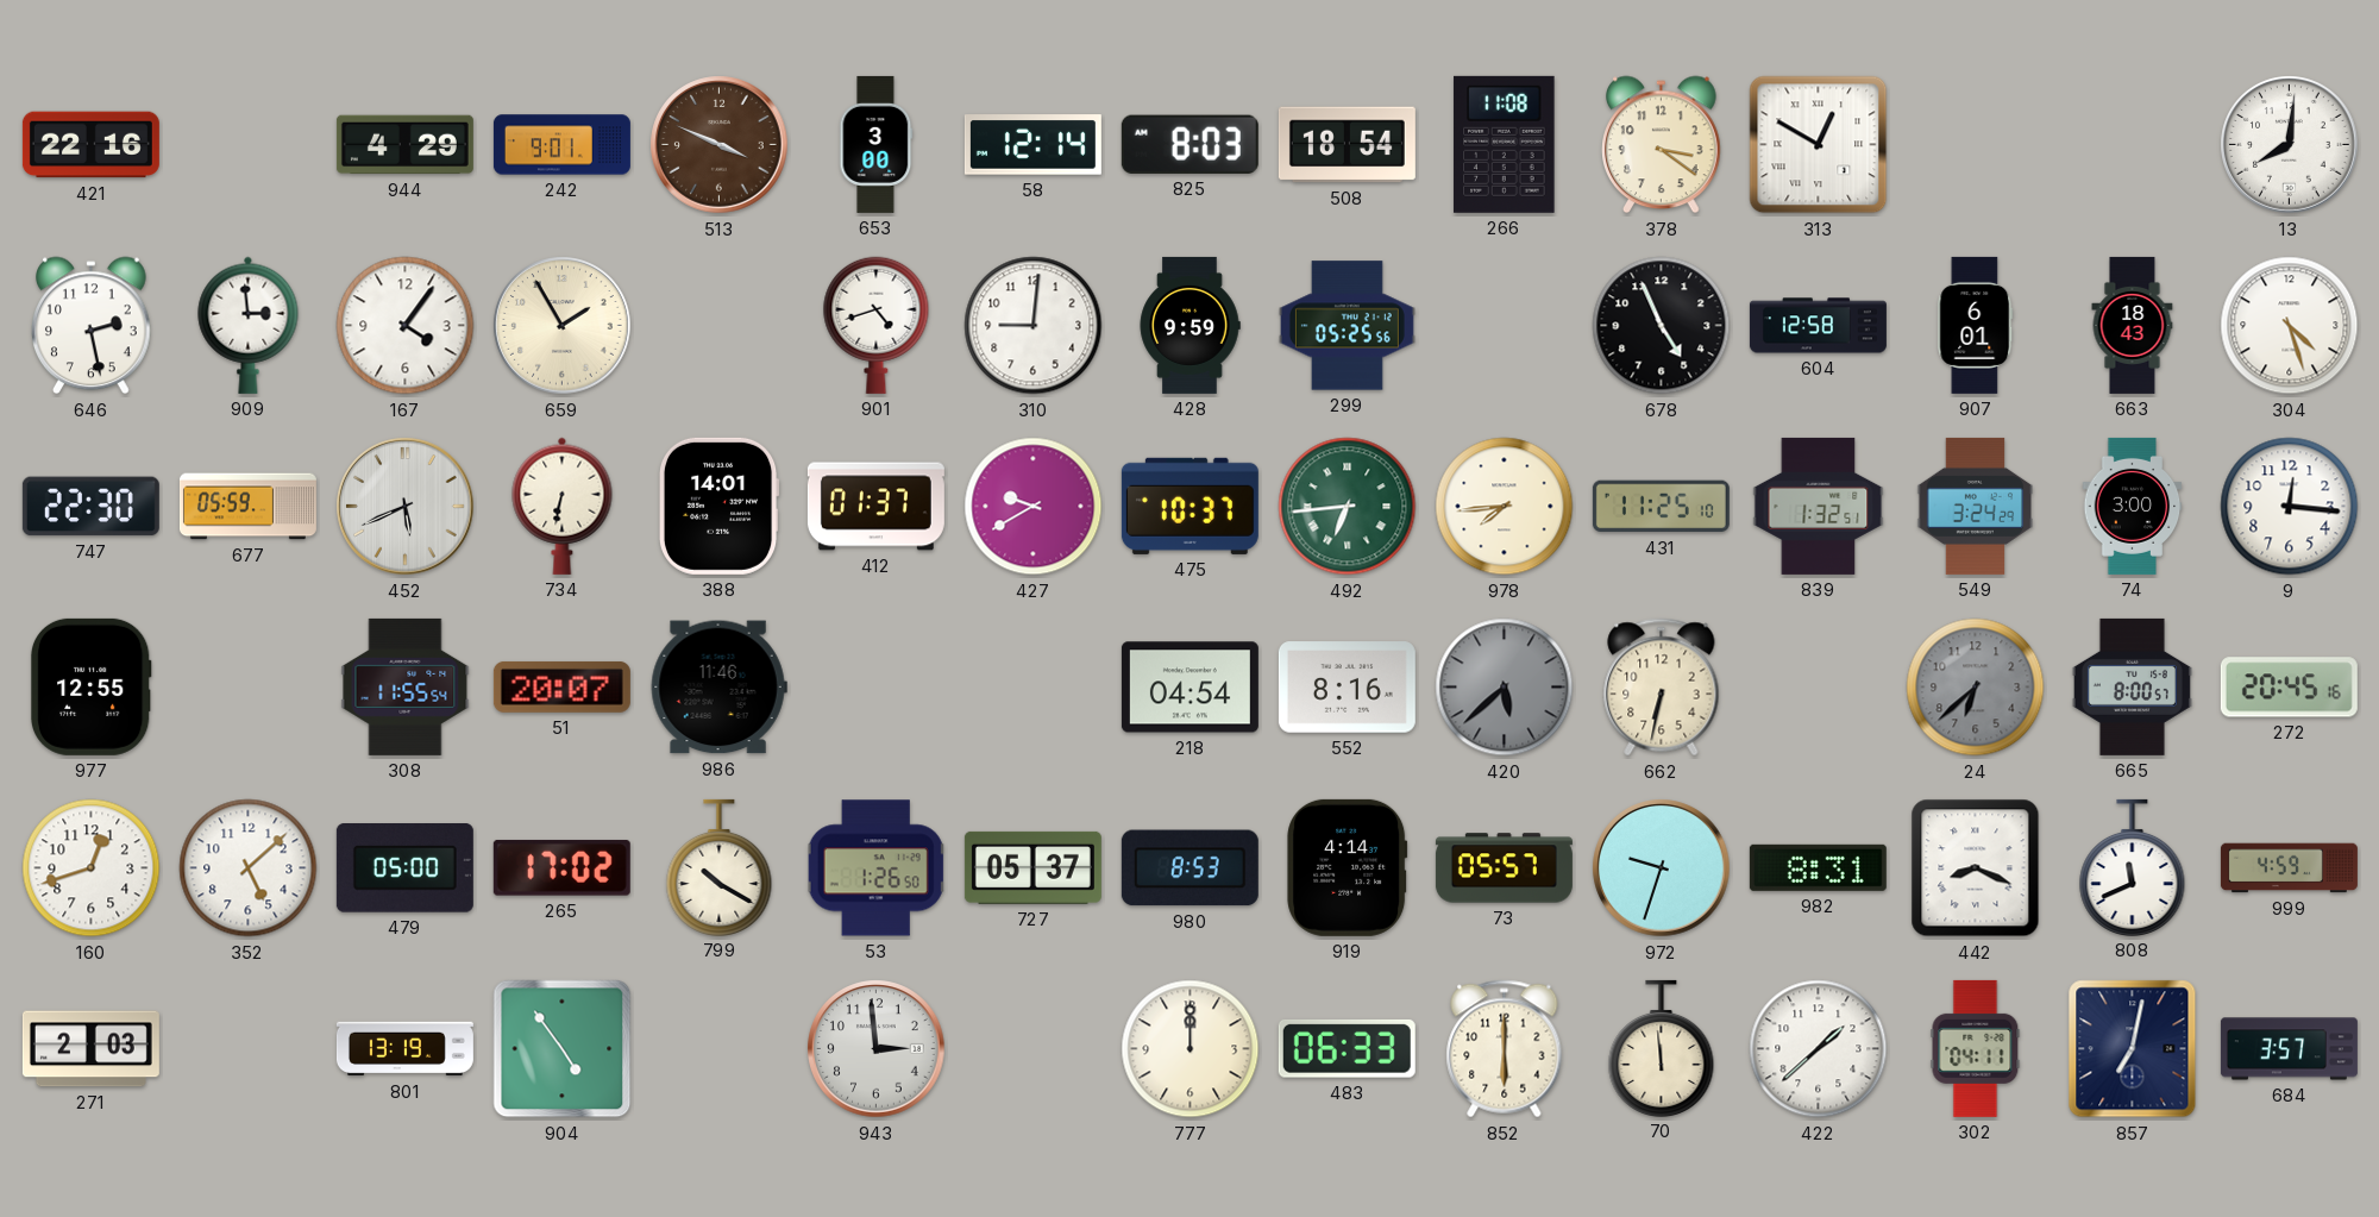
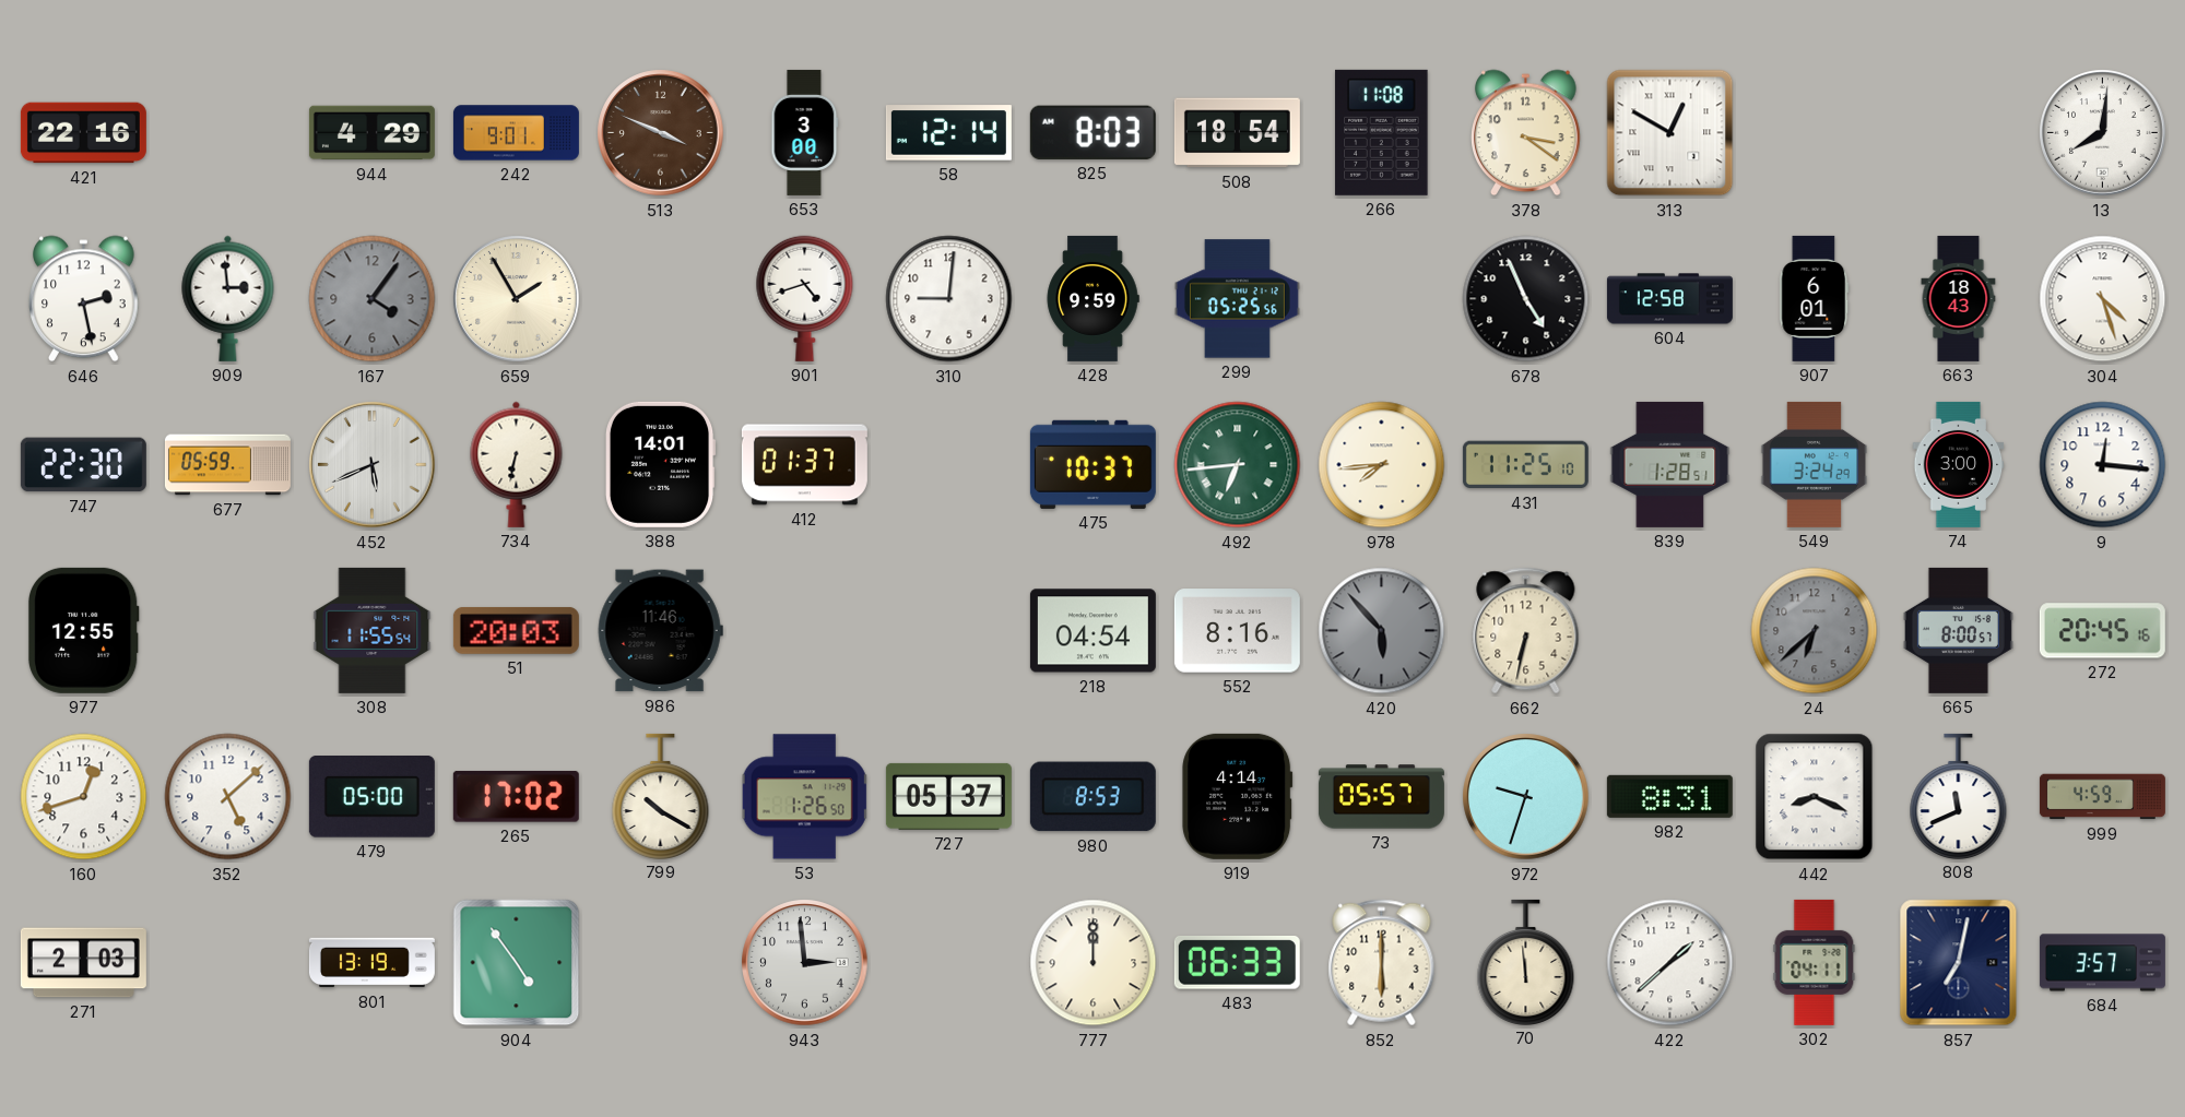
167 dial: white -> grey (373, 299)
427: 9:40 -> none (1034, 507)
839: 1:32 -> 1:28 (1670, 464)
51: 20:07 -> 20:03 (516, 630)
420: 5:38 -> 5:53 (1382, 631)
